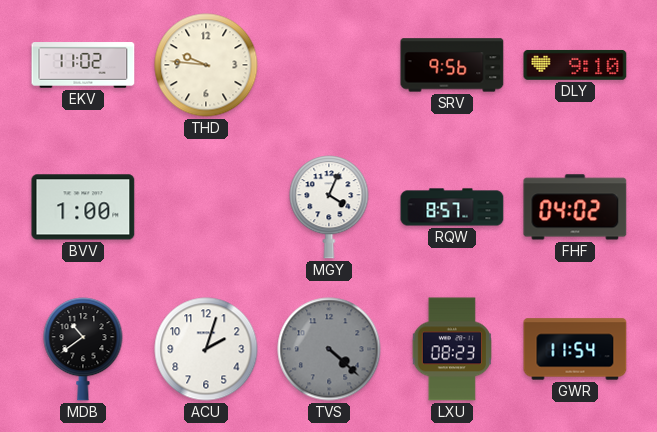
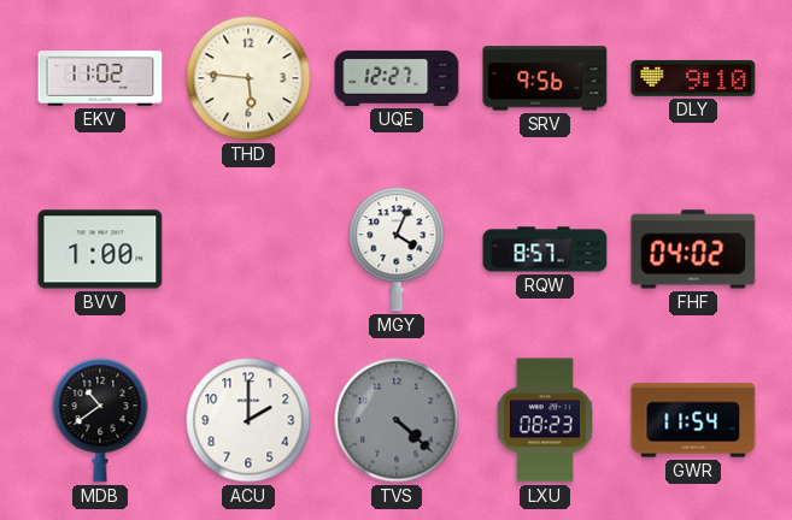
THD: 9:46 -> 5:46 (248, 78)
UQE: none -> 12:27 (397, 78)
ACU: 2:03 -> 2:00 (248, 420)
